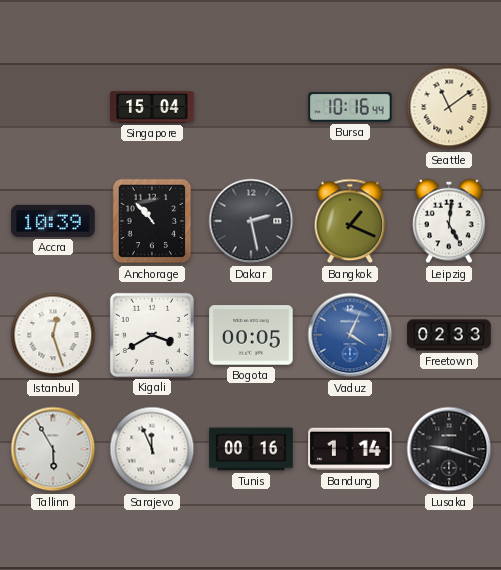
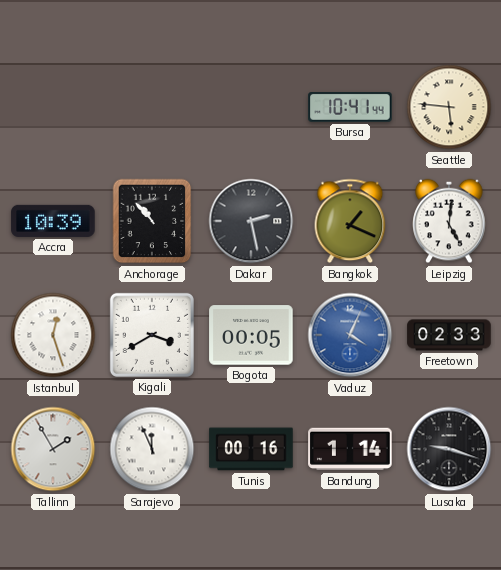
Singapore: 15:04 -> none (152, 107)
Bursa: 10:16 -> 10:41 (350, 108)
Seattle: 11:09 -> 5:46 (449, 107)
Tallinn: 5:55 -> 1:55 (53, 449)
